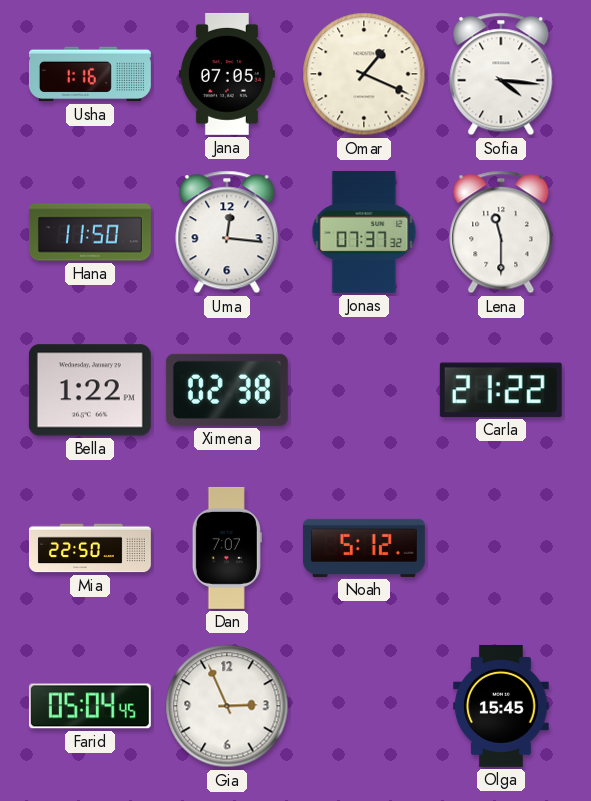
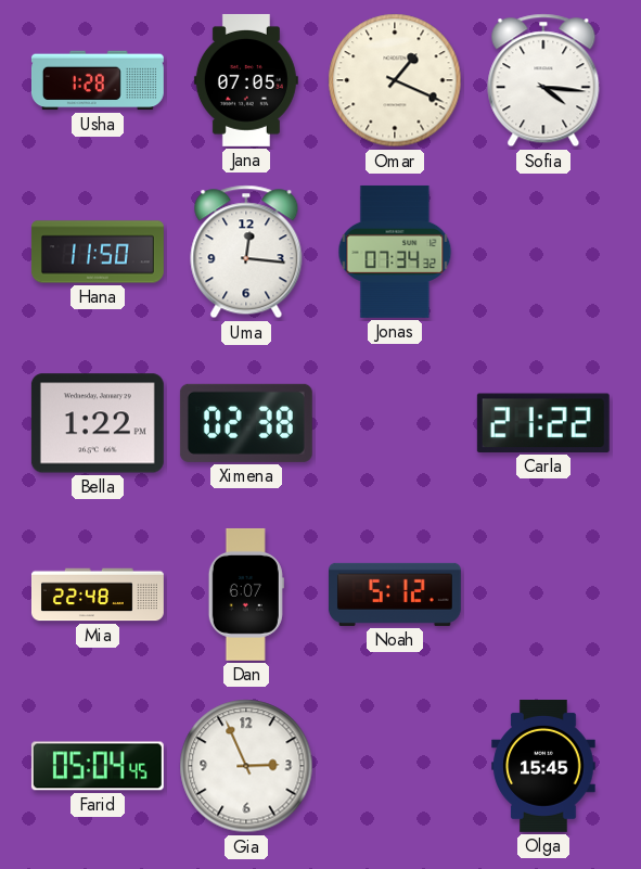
Usha: 1:16 -> 1:28 (98, 80)
Jonas: 07:37 -> 07:34 (395, 252)
Lena: 11:30 -> none (501, 232)
Mia: 22:50 -> 22:48 (98, 595)
Dan: 7:07 -> 6:07 (246, 595)
